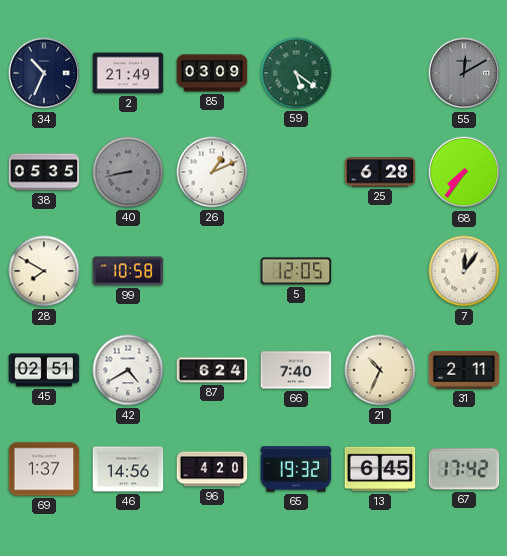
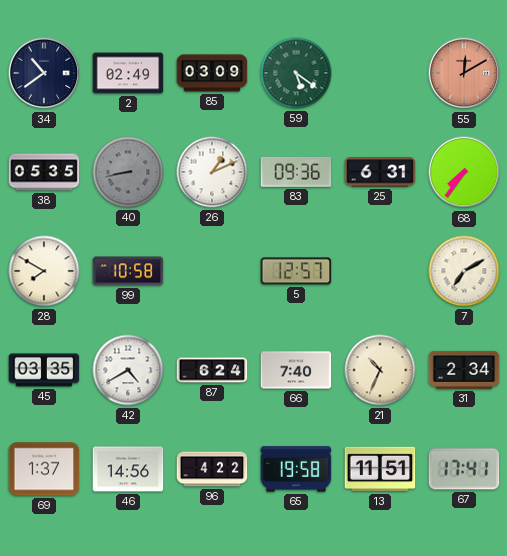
34: 10:34 -> 10:39 (44, 73)
2: 21:49 -> 02:49 (128, 73)
55 dial: grey -> salmon (464, 73)
83: none -> 09:36 (296, 172)
25: 6:28 -> 6:31 (380, 172)
5: 12:05 -> 12:57 (296, 271)
7: 12:06 -> 7:10 (464, 271)
45: 02:51 -> 03:35 (44, 370)
31: 2:11 -> 2:34 (464, 370)
96: 4:20 -> 4:22 (212, 469)
65: 19:32 -> 19:58 (296, 469)
13: 6:45 -> 11:51 (380, 469)
67: 17:42 -> 17:41 (464, 469)
